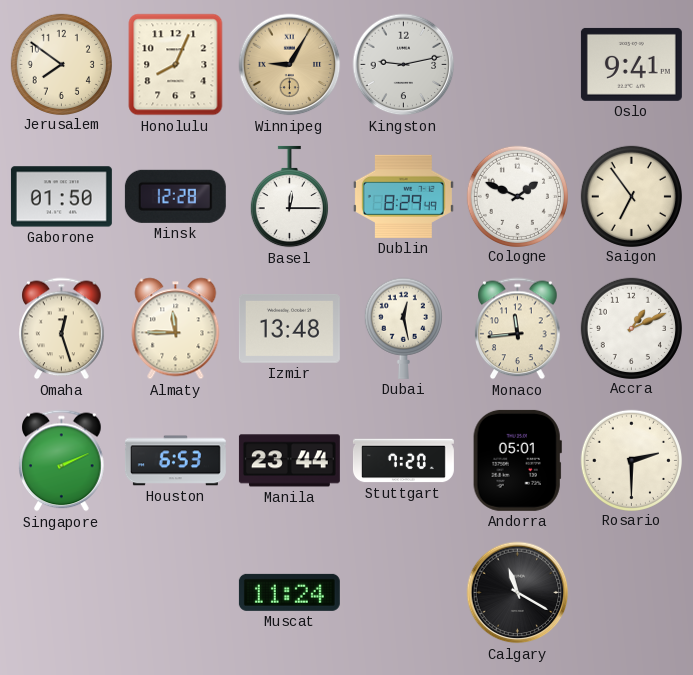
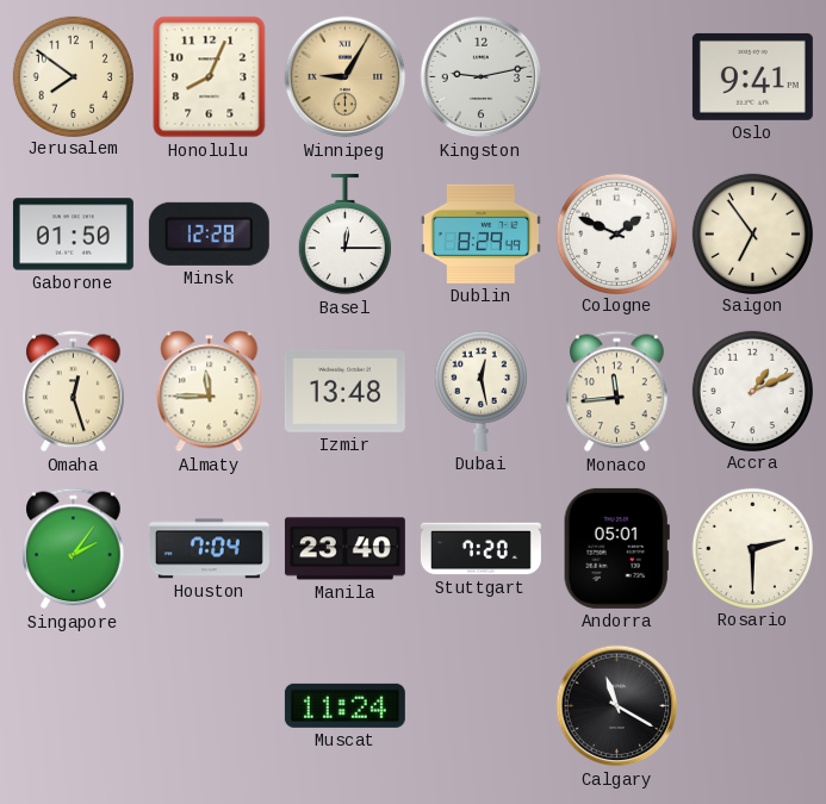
Singapore: 2:11 -> 2:06 (74, 549)
Houston: 6:53 -> 7:04 (209, 549)
Manila: 23:44 -> 23:40 (344, 549)
